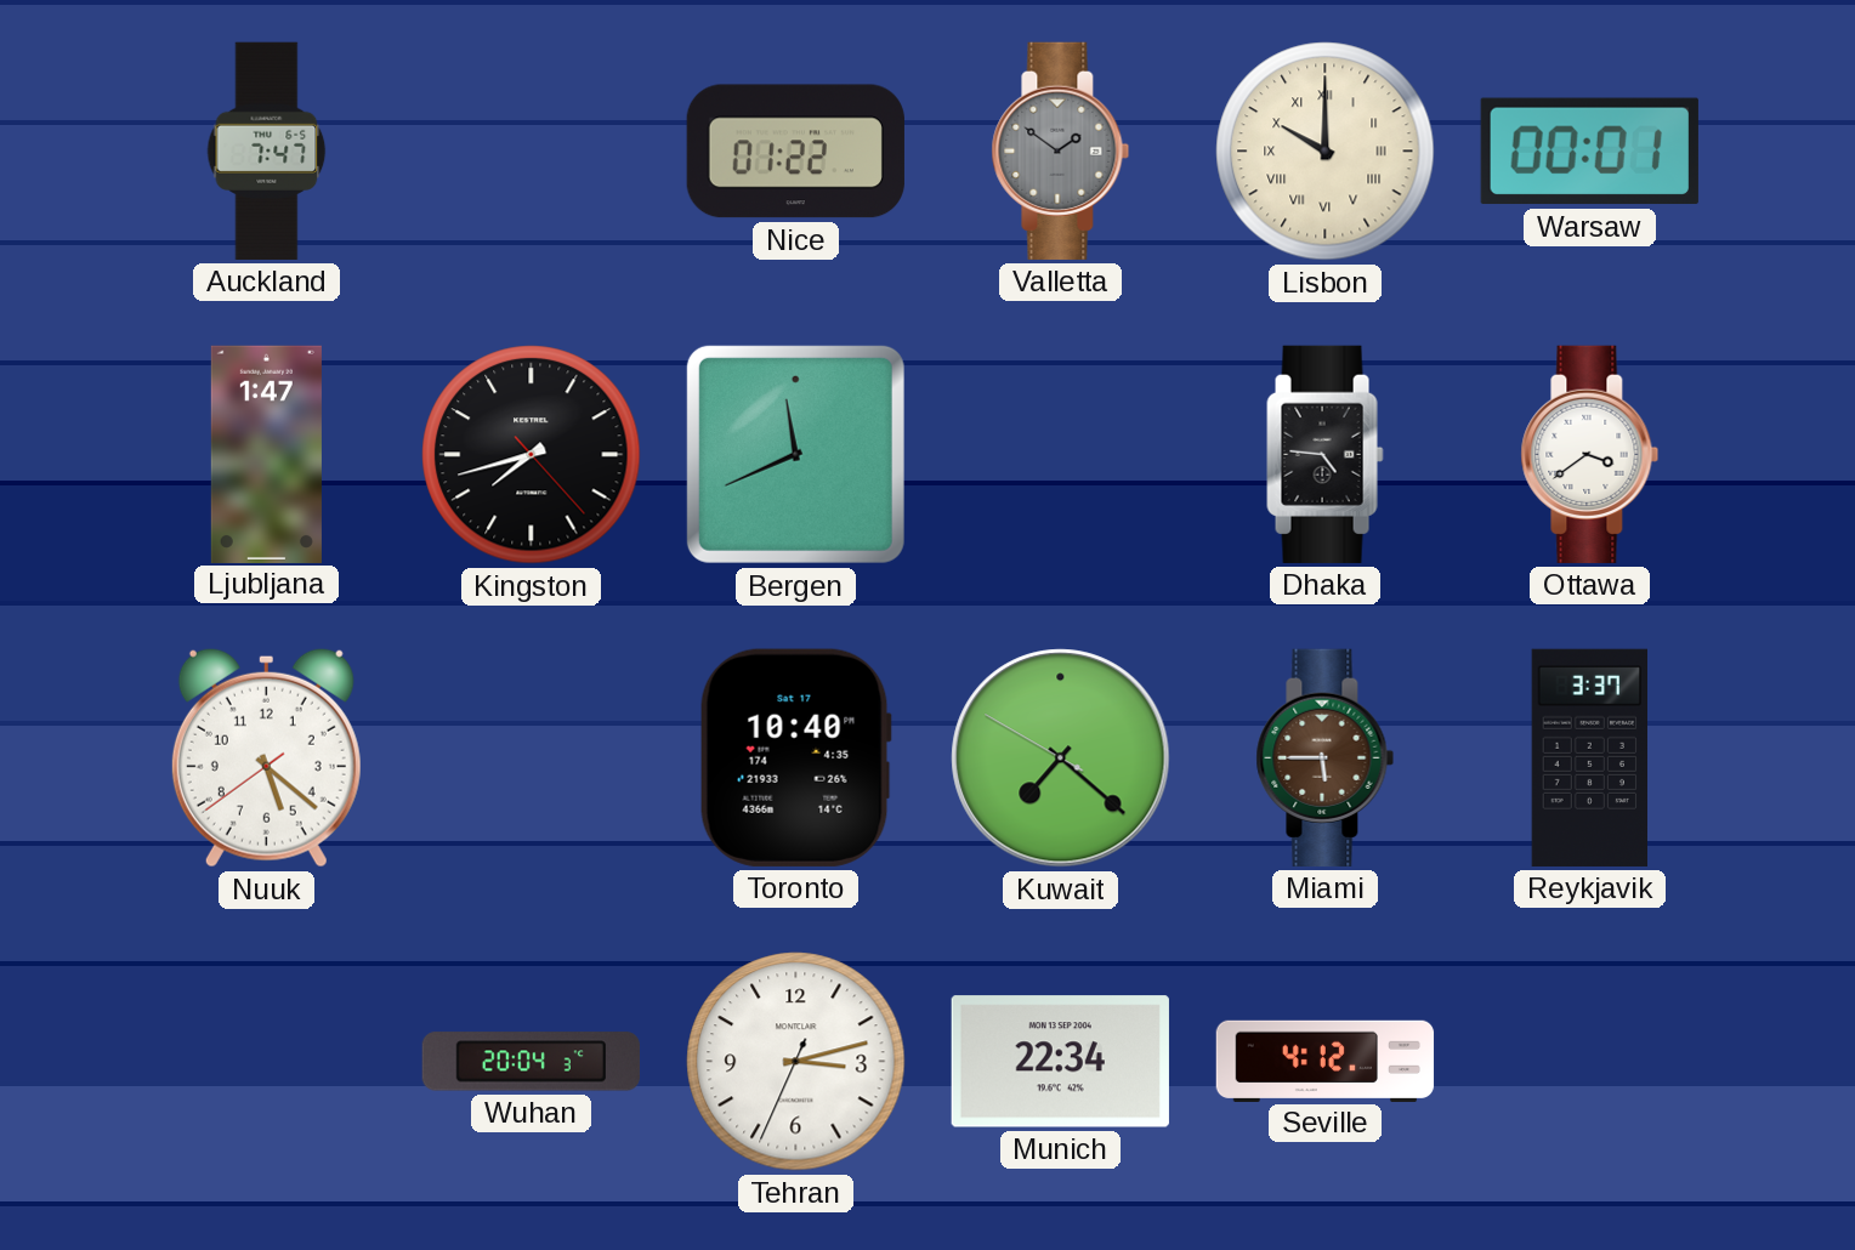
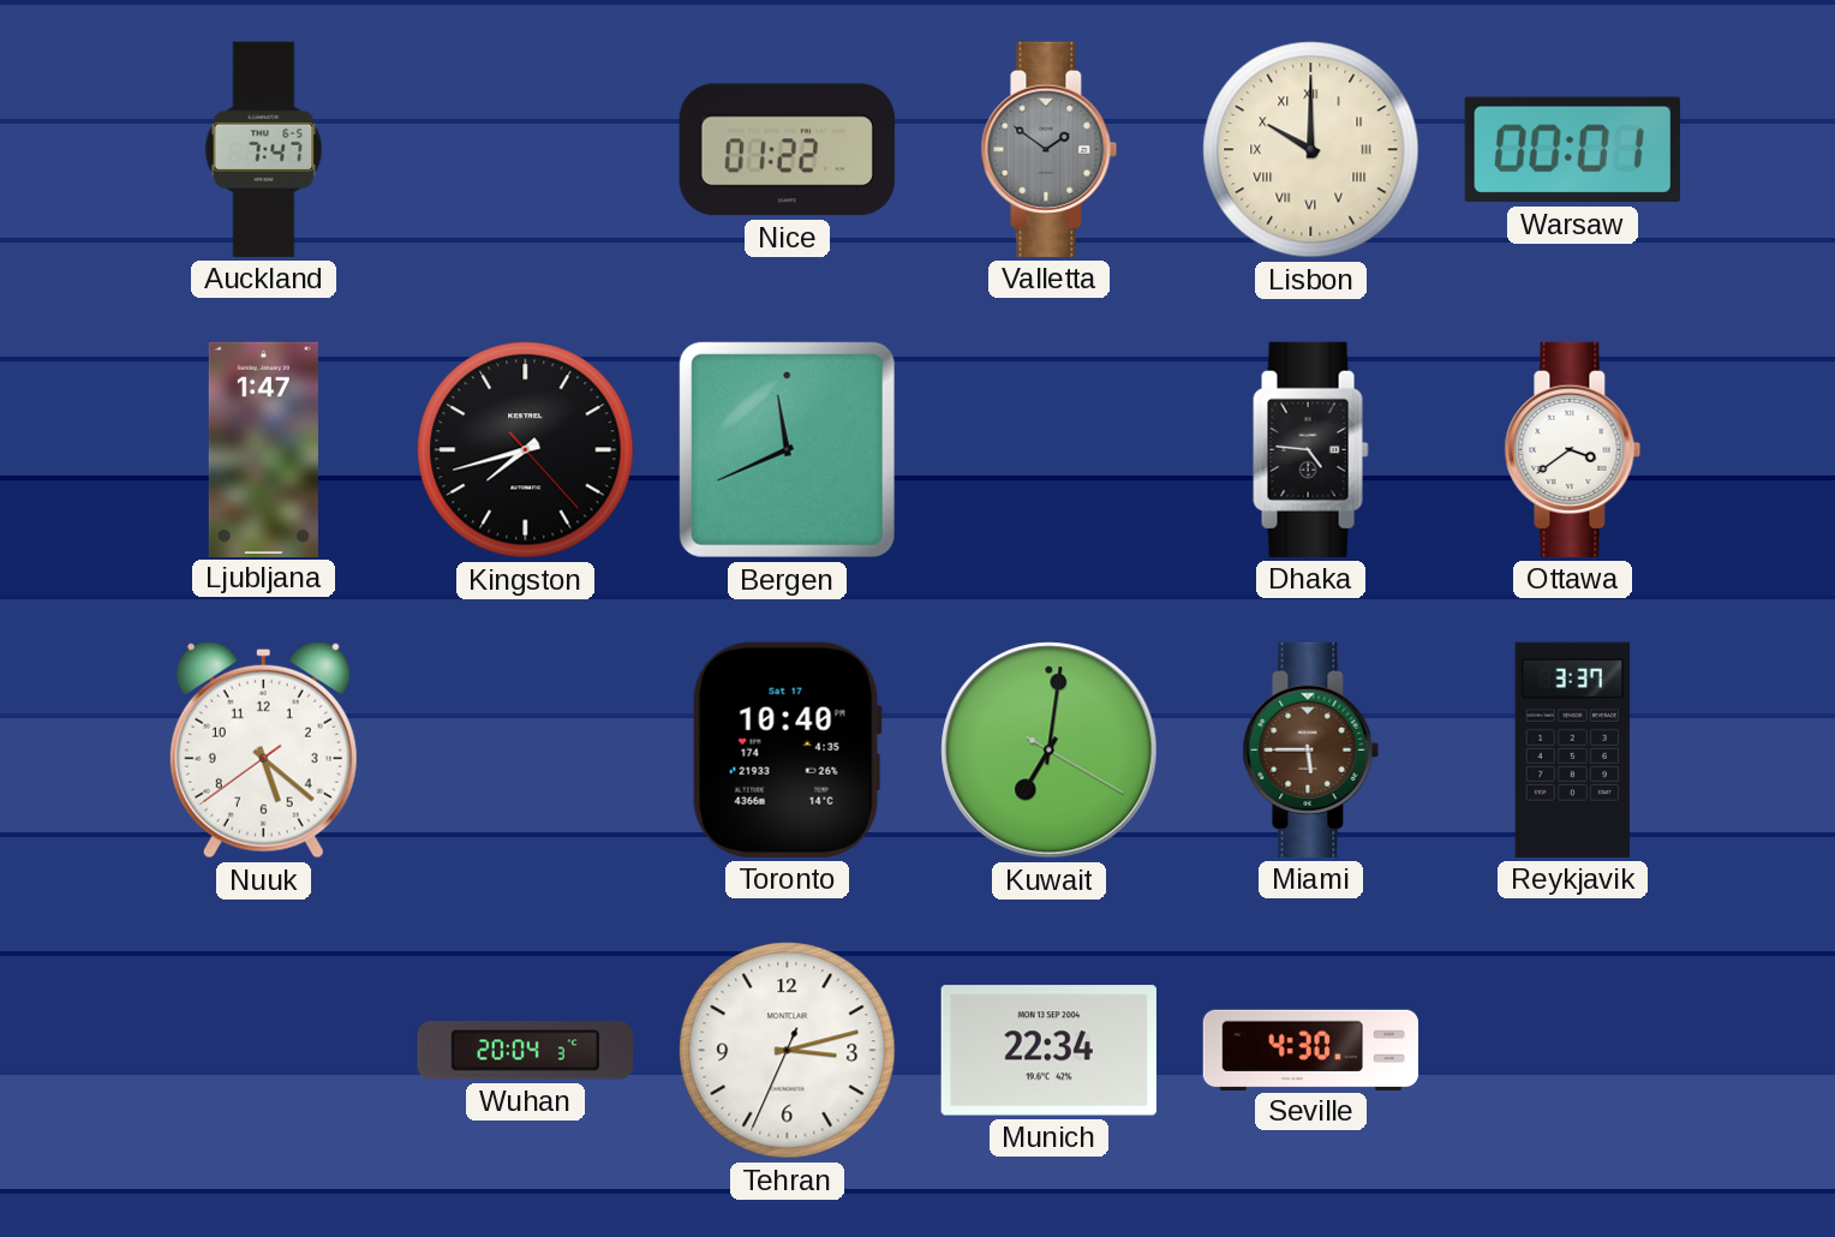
Kuwait: 7:21 -> 7:01 (1050, 751)
Seville: 4:12 -> 4:30 (1311, 1050)
